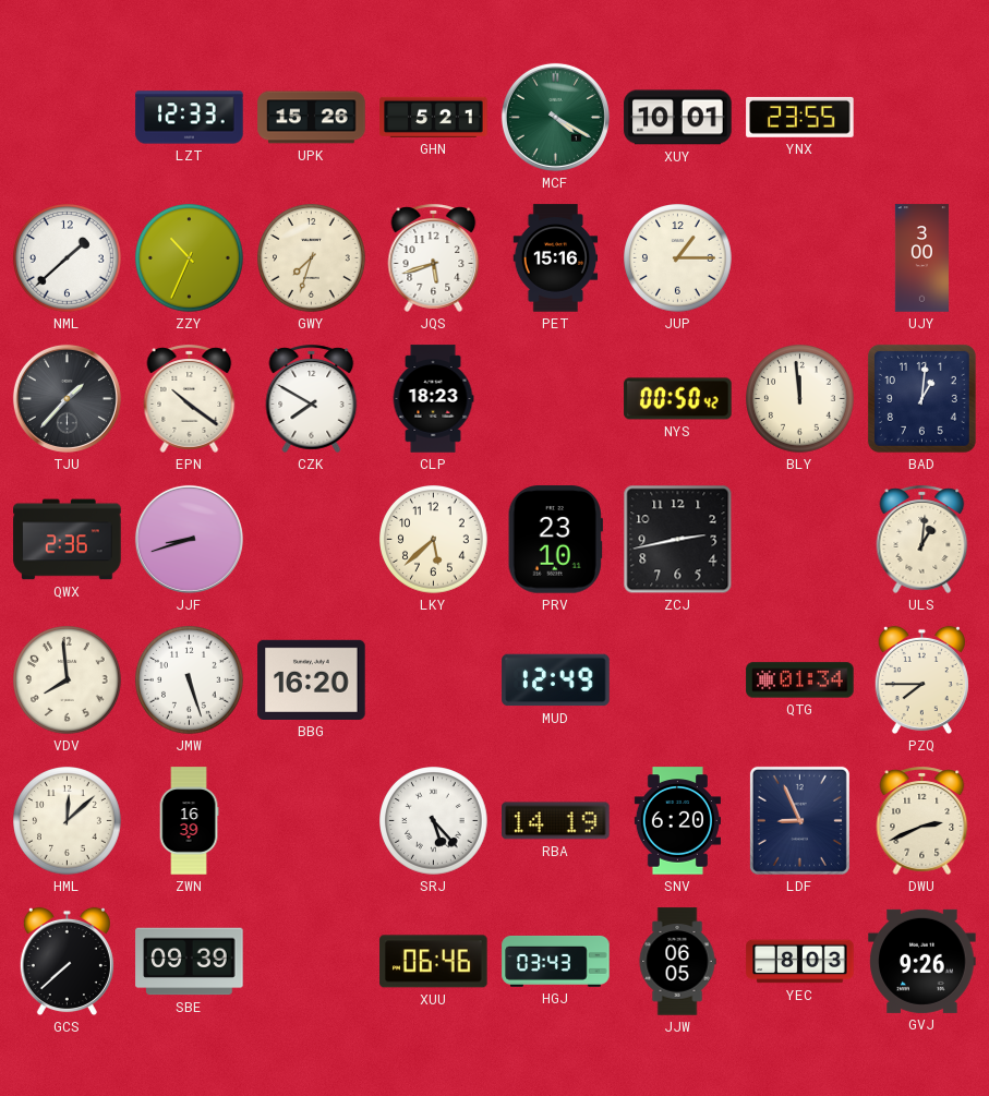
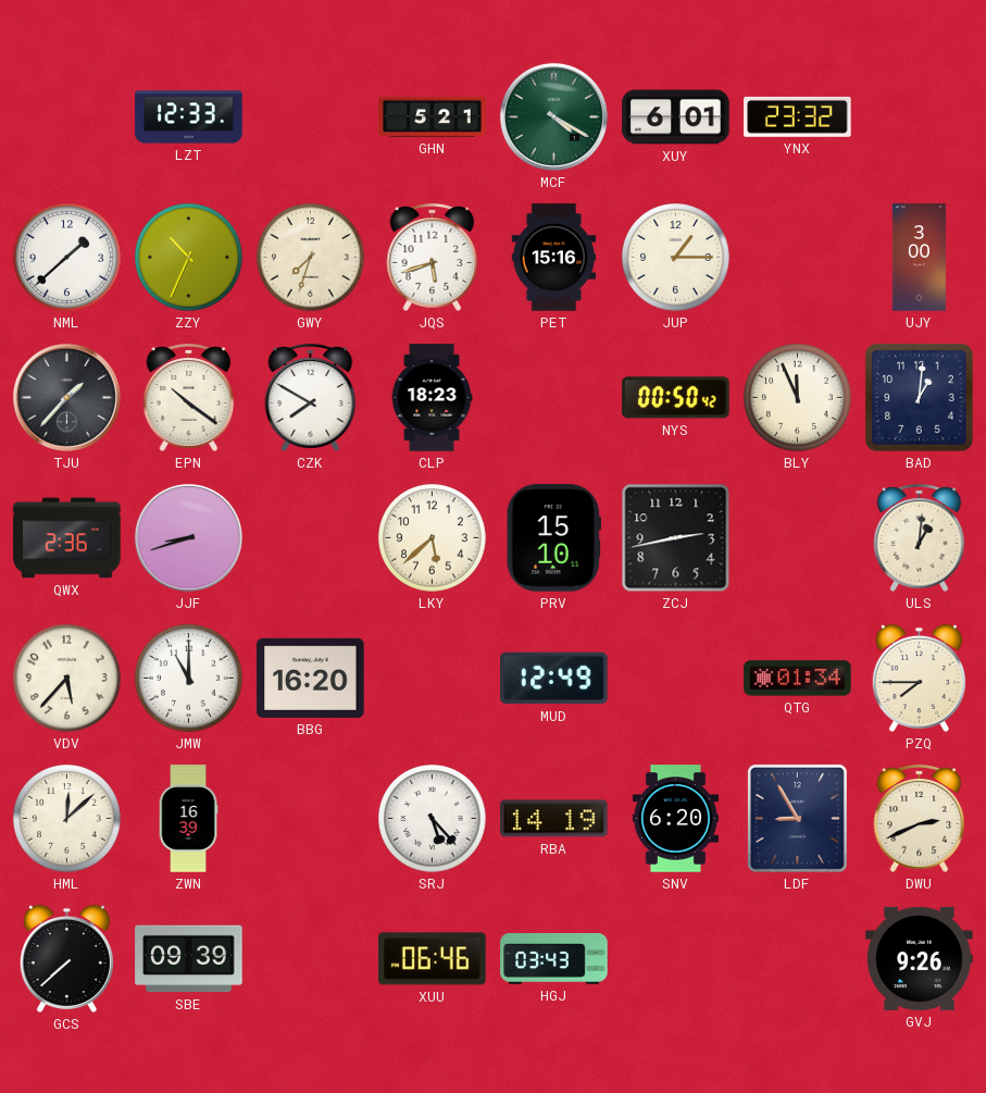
UPK: 15:26 -> none (312, 118)
XUY: 10:01 -> 6:01 (676, 117)
YNX: 23:55 -> 23:32 (798, 116)
BLY: 11:59 -> 11:56 (798, 398)
PRV: 23:10 -> 15:10 (553, 538)
VDV: 7:59 -> 5:37 (67, 679)
JMW: 5:27 -> 11:00 (189, 679)
LDF: 8:56 -> 8:55 (797, 818)
JJW: 06:05 -> none (677, 962)
YEC: 8:03 -> none (800, 962)
